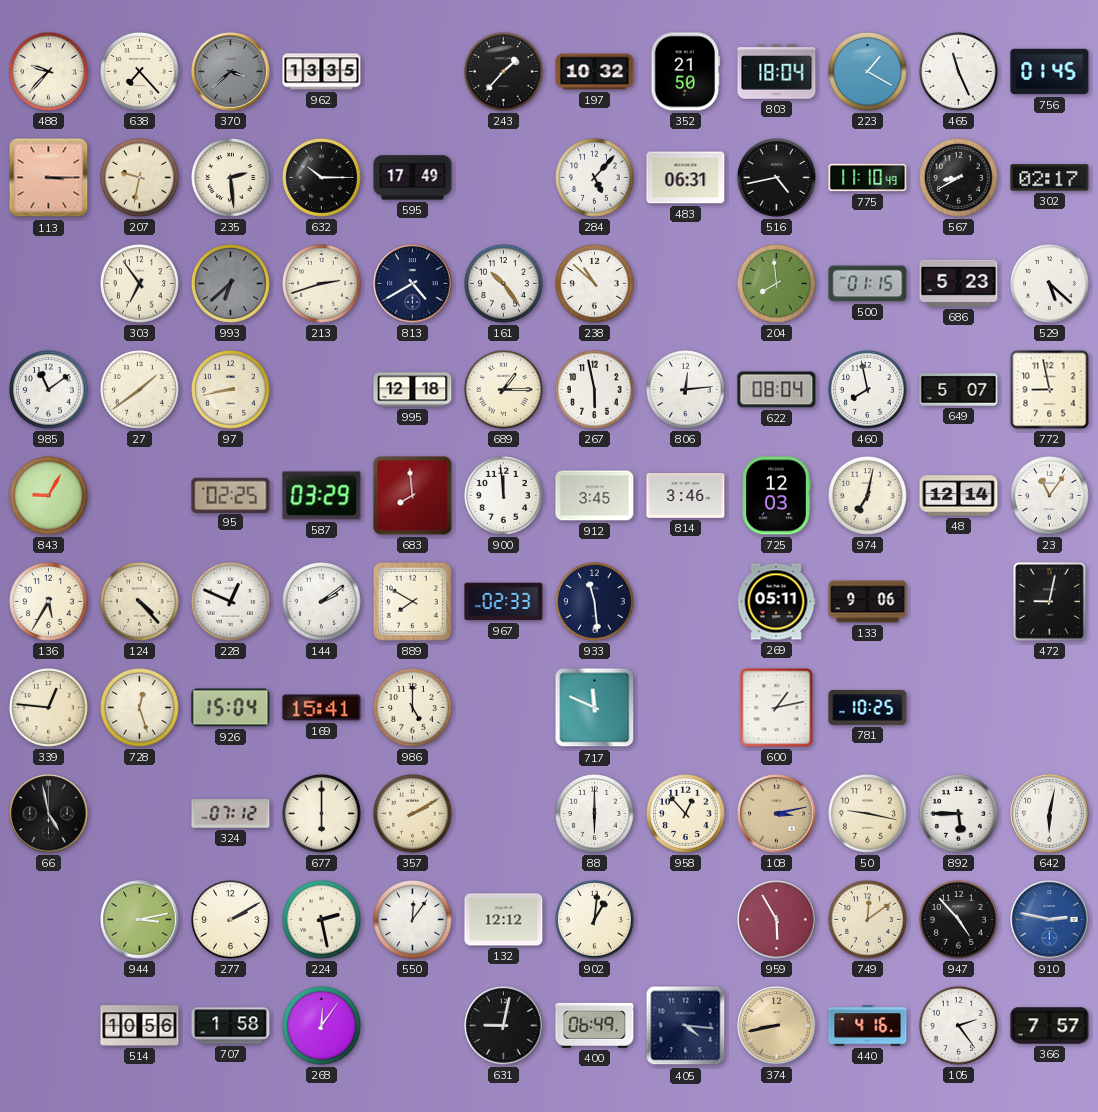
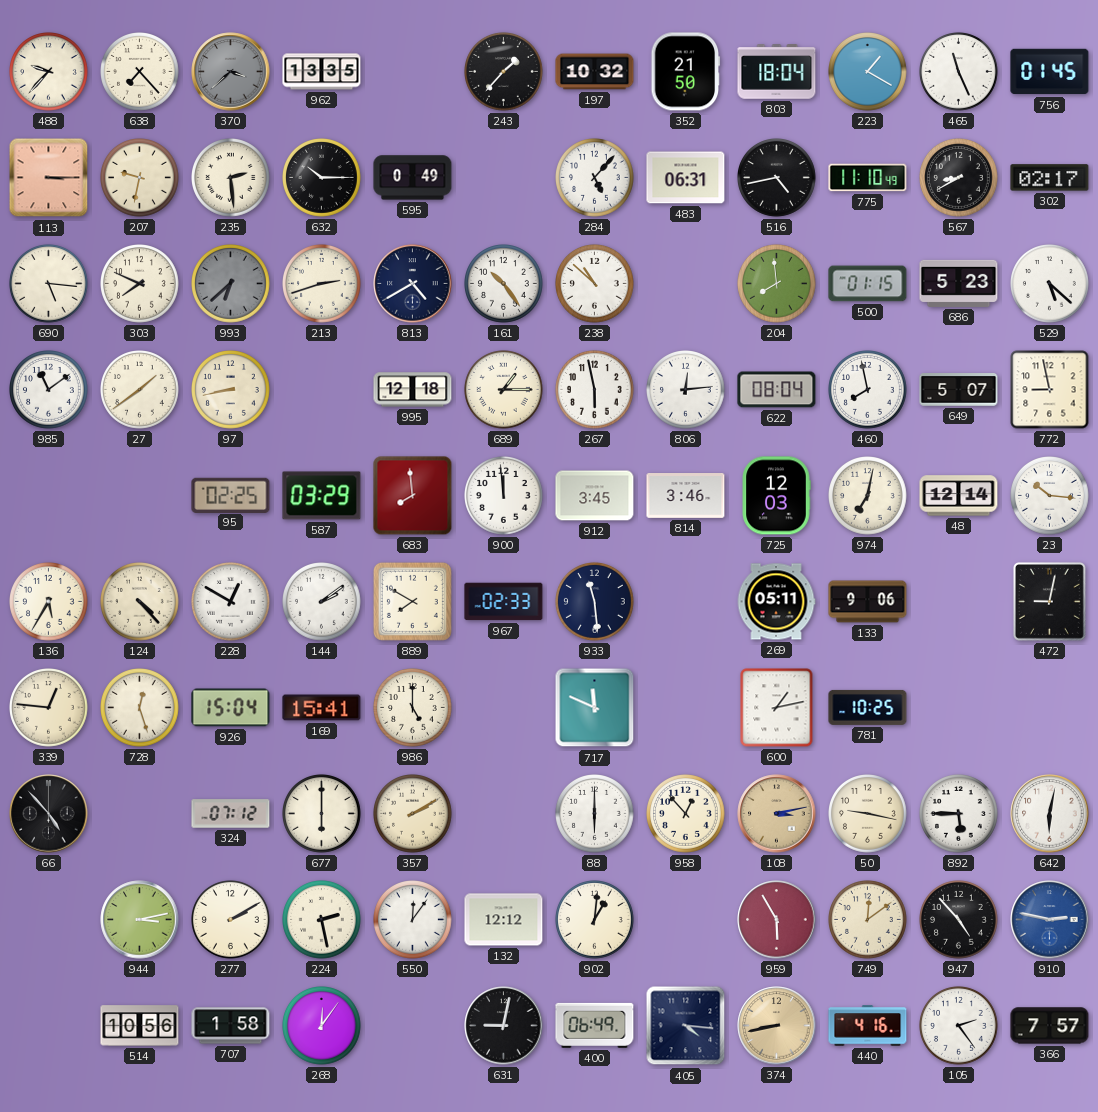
595: 17:49 -> 0:49 (413, 178)
690: none -> 5:16 (49, 284)
303: 6:54 -> 7:49 (140, 284)
843: 9:05 -> none (49, 496)
23: 11:06 -> 10:16 (1050, 496)
228: 12:49 -> 12:50 (231, 602)
66: 4:58 -> 4:53 (49, 814)
